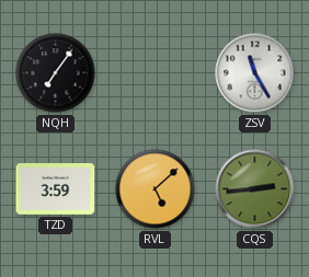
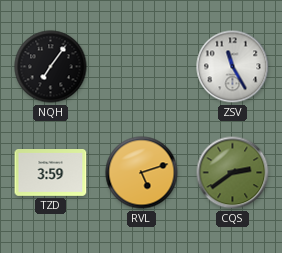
RVL: 5:08 -> 5:12 (142, 173)
CQS: 2:44 -> 2:39 (233, 173)
